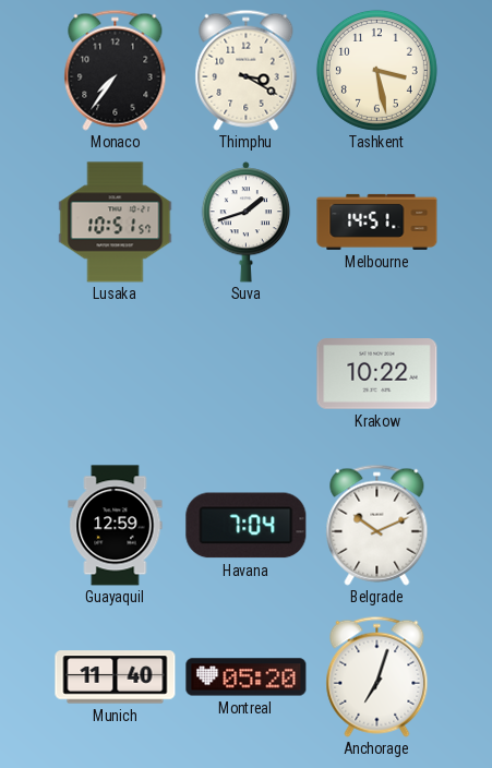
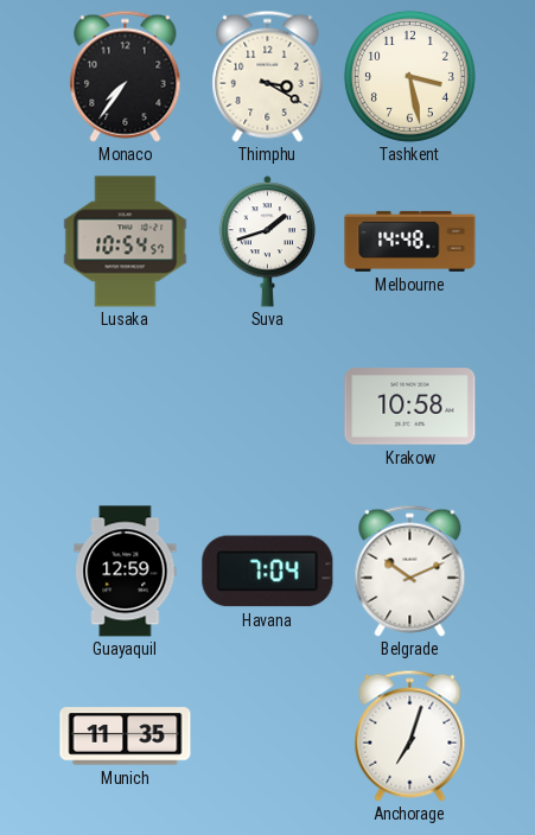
Lusaka: 10:51 -> 10:54 (126, 242)
Melbourne: 14:51 -> 14:48 (410, 241)
Krakow: 10:22 -> 10:58 (410, 407)
Munich: 11:40 -> 11:35 (126, 737)
Montreal: 05:20 -> none (247, 677)
